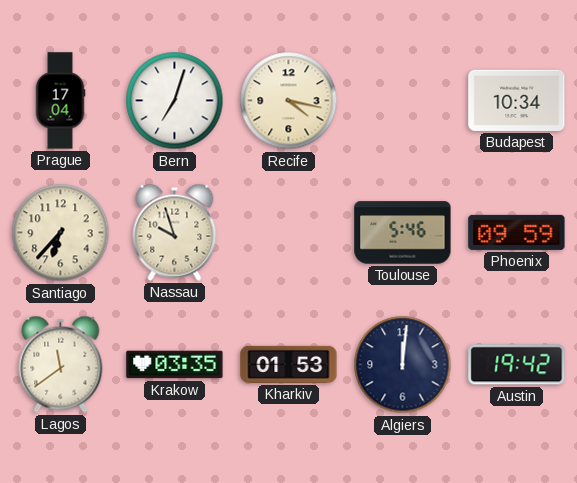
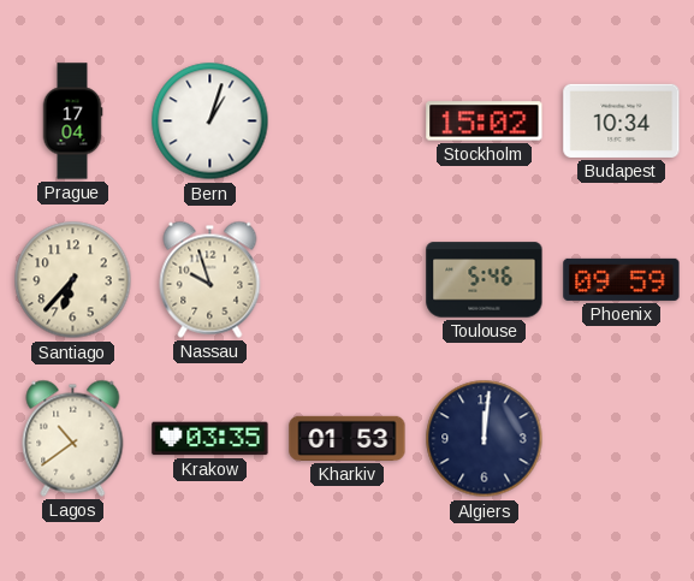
Bern: 7:03 -> 1:03 (210, 121)
Recife: 4:17 -> none (289, 101)
Stockholm: none -> 15:02 (485, 121)
Lagos: 11:39 -> 10:39 (73, 438)
Austin: 19:42 -> none (517, 365)
